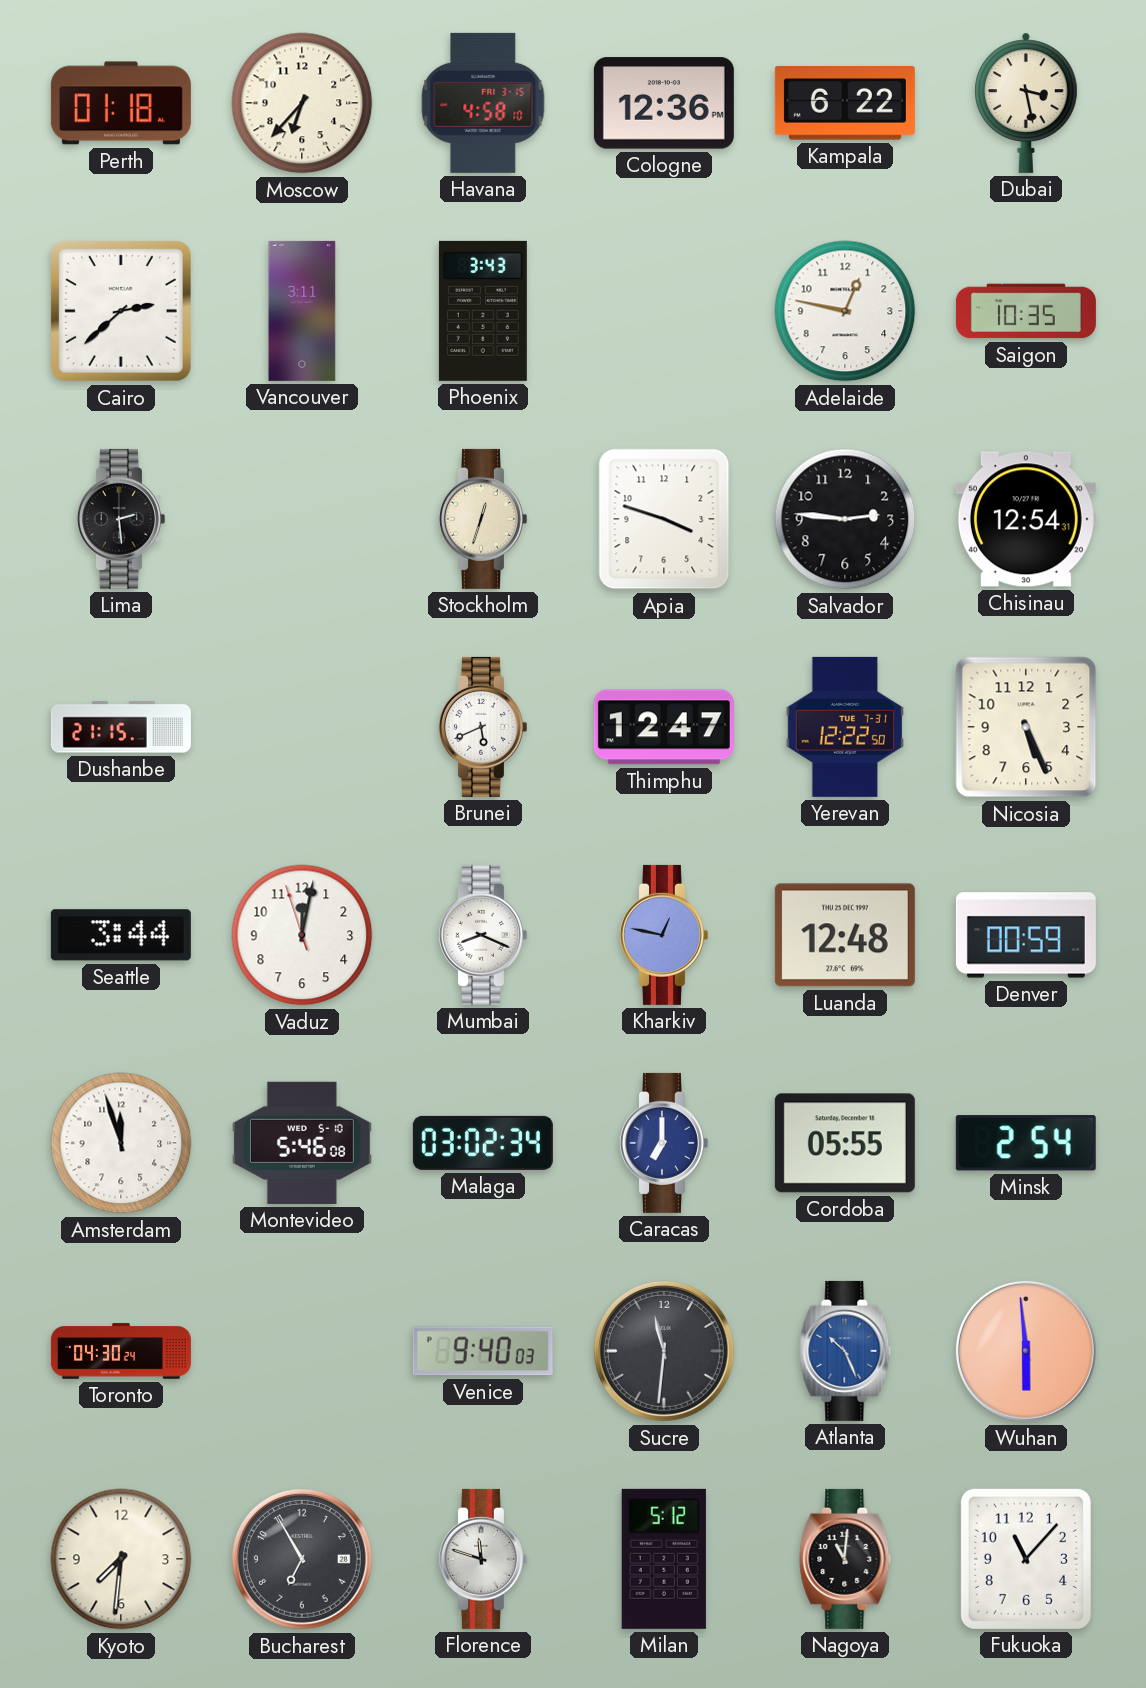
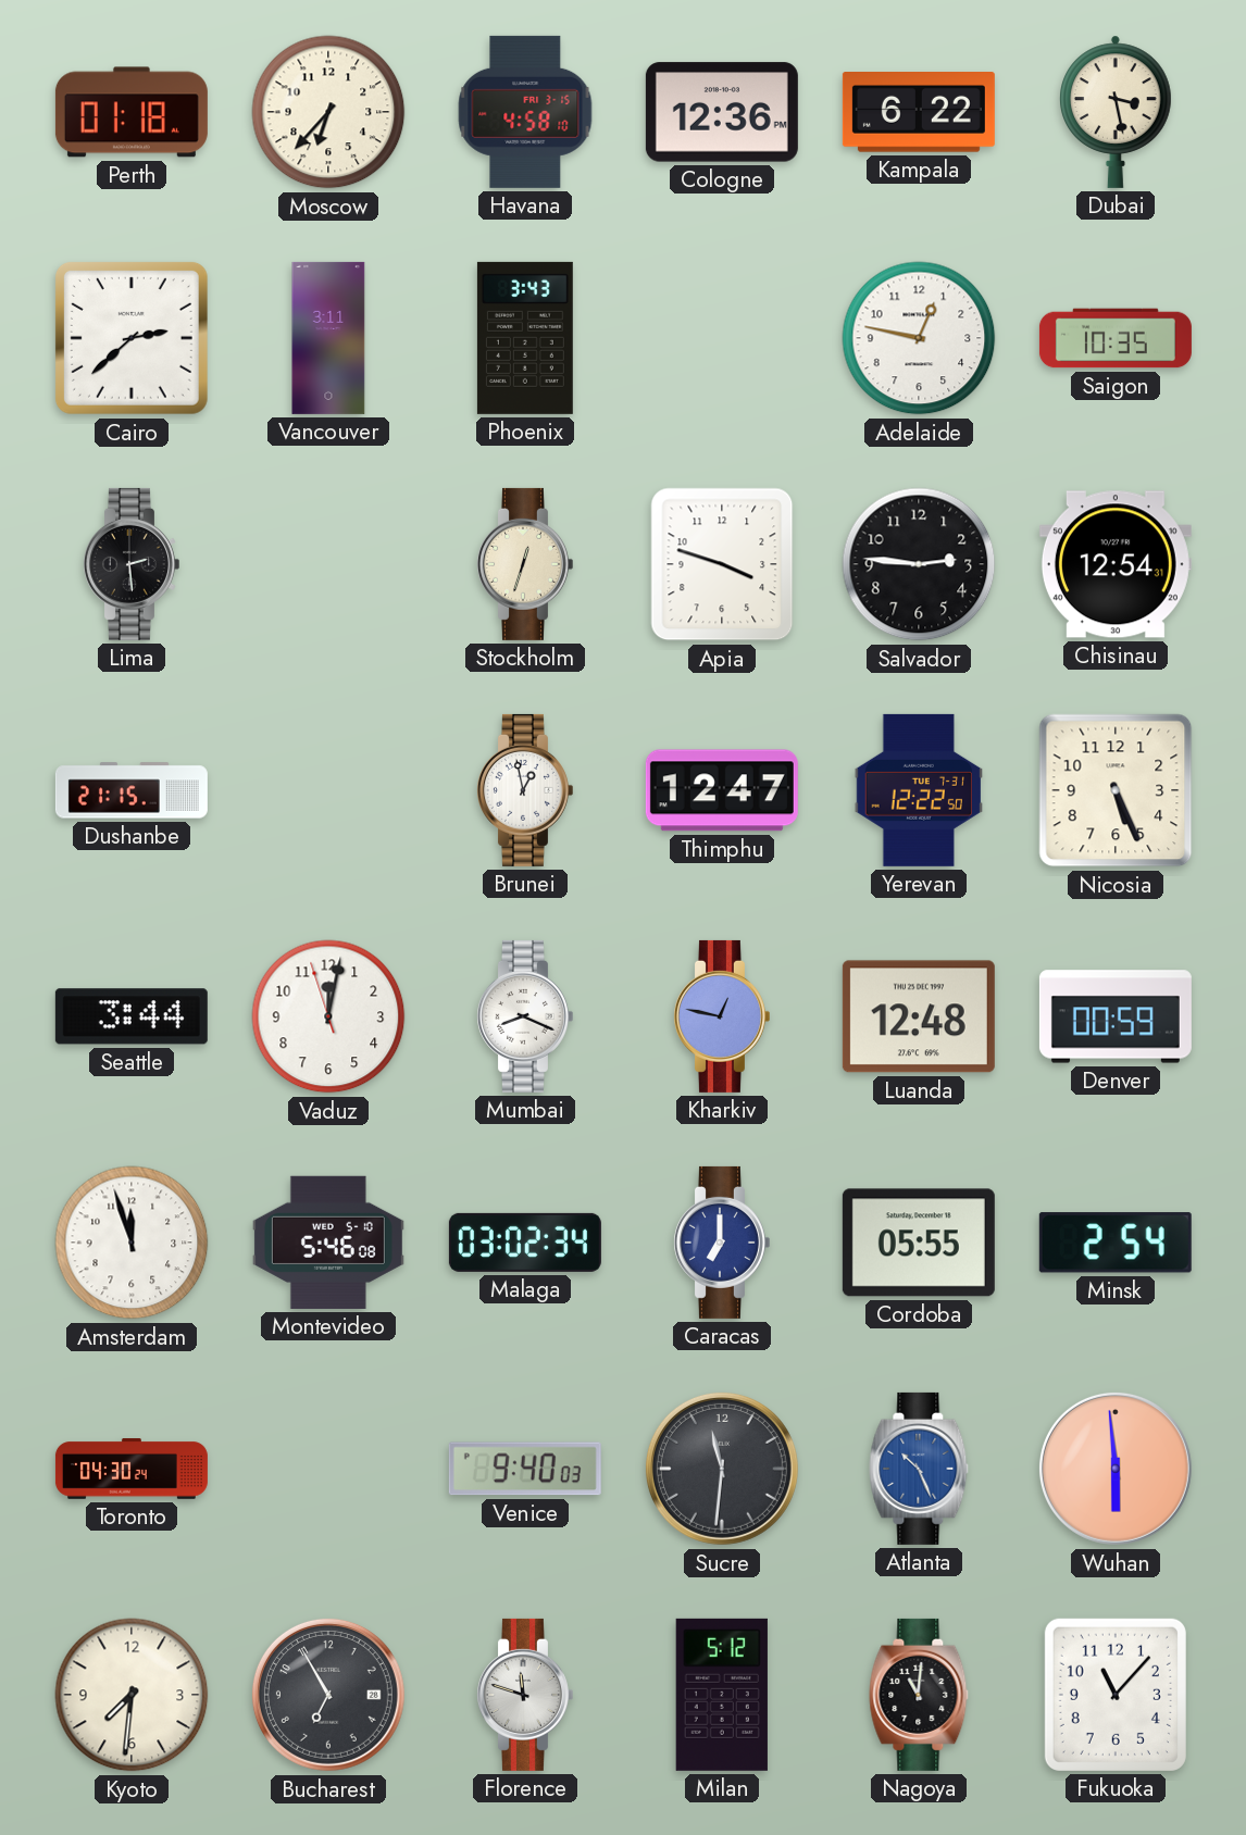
Brunei: 5:41 -> 12:58 (524, 790)
